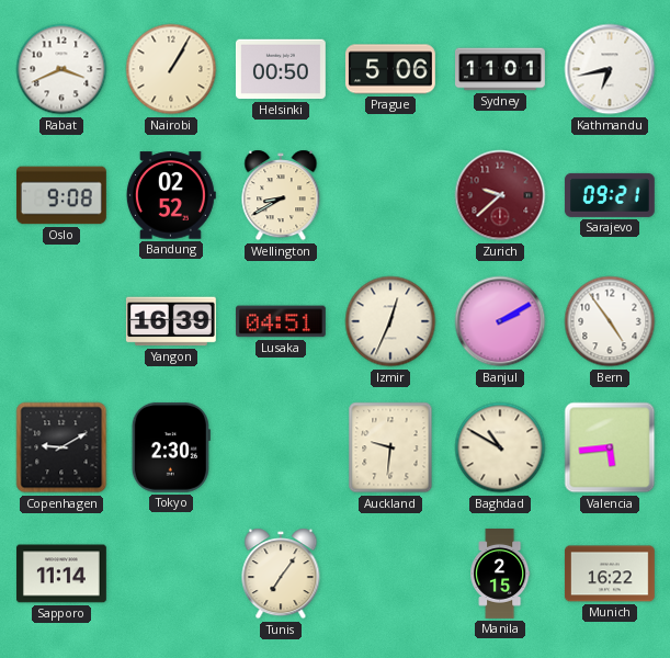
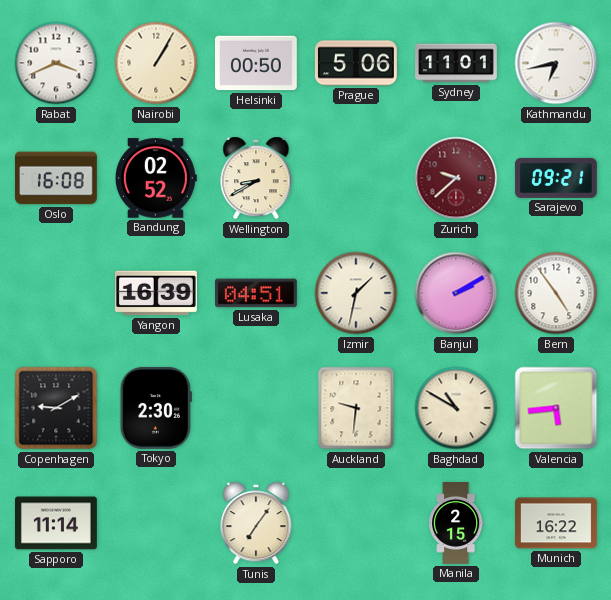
Oslo: 9:08 -> 16:08 (56, 178)
Izmir: 12:34 -> 1:32 (356, 293)
